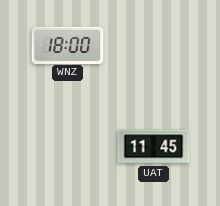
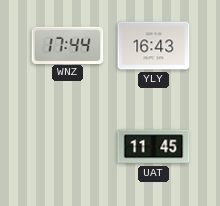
WNZ: 18:00 -> 17:44 (68, 45)
YLY: none -> 16:43 (154, 46)
